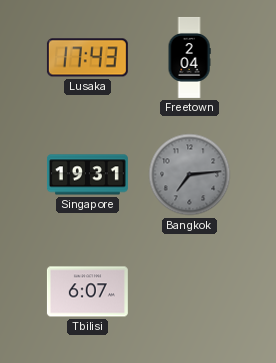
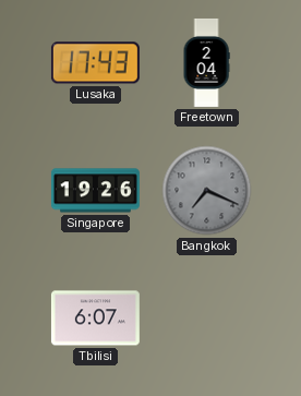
Singapore: 19:31 -> 19:26 (95, 191)
Bangkok: 7:14 -> 7:19 (207, 191)
